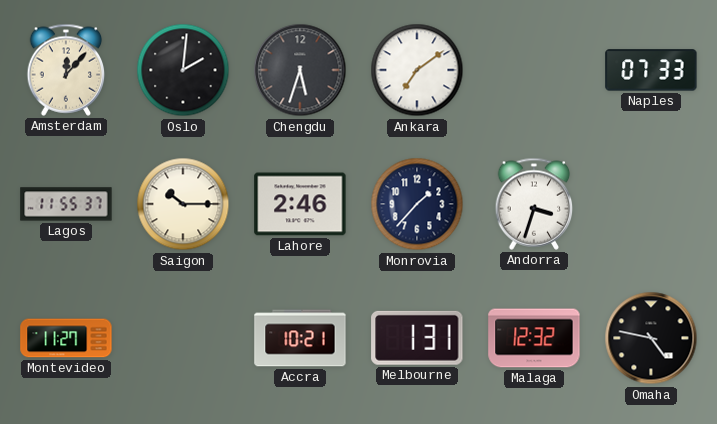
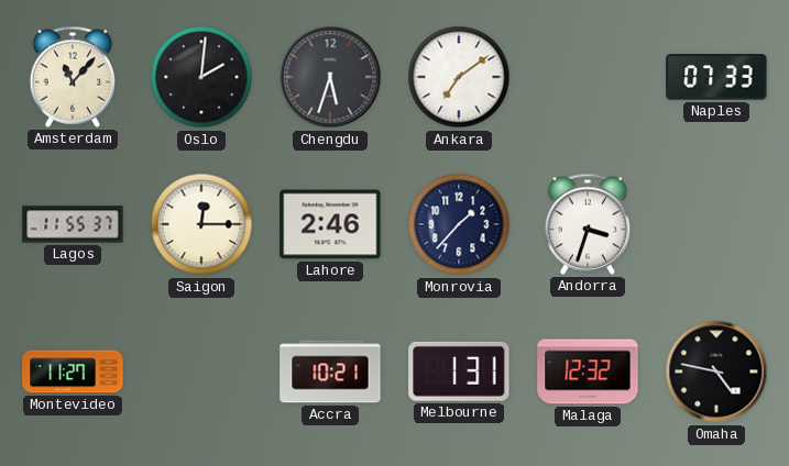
Amsterdam: 12:07 -> 11:07 (73, 77)
Saigon: 10:15 -> 12:15 (201, 224)
